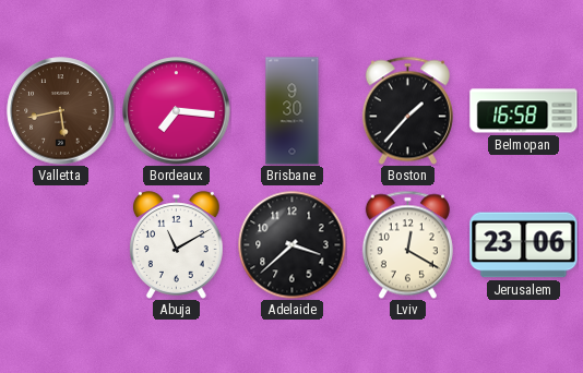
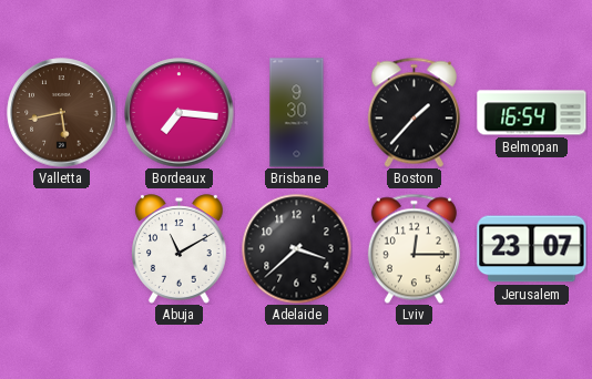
Belmopan: 16:58 -> 16:54 (532, 113)
Lviv: 12:20 -> 12:15 (414, 248)
Jerusalem: 23:06 -> 23:07 (532, 249)
